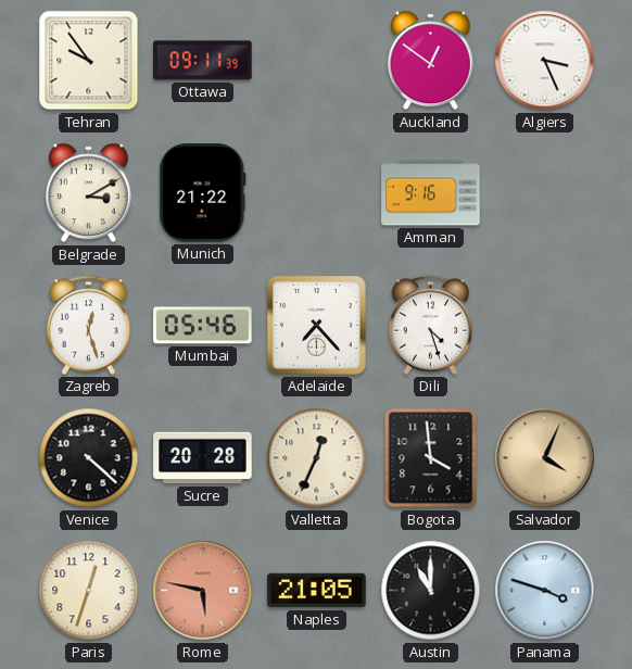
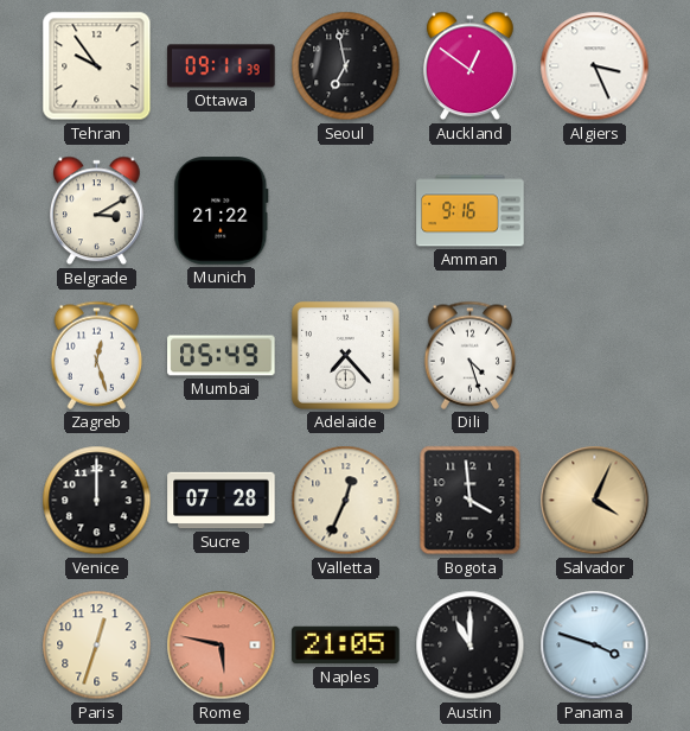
Seoul: none -> 6:58 (346, 66)
Mumbai: 05:46 -> 05:49 (222, 356)
Venice: 4:22 -> 12:00 (97, 501)
Sucre: 20:28 -> 07:28 (222, 501)
